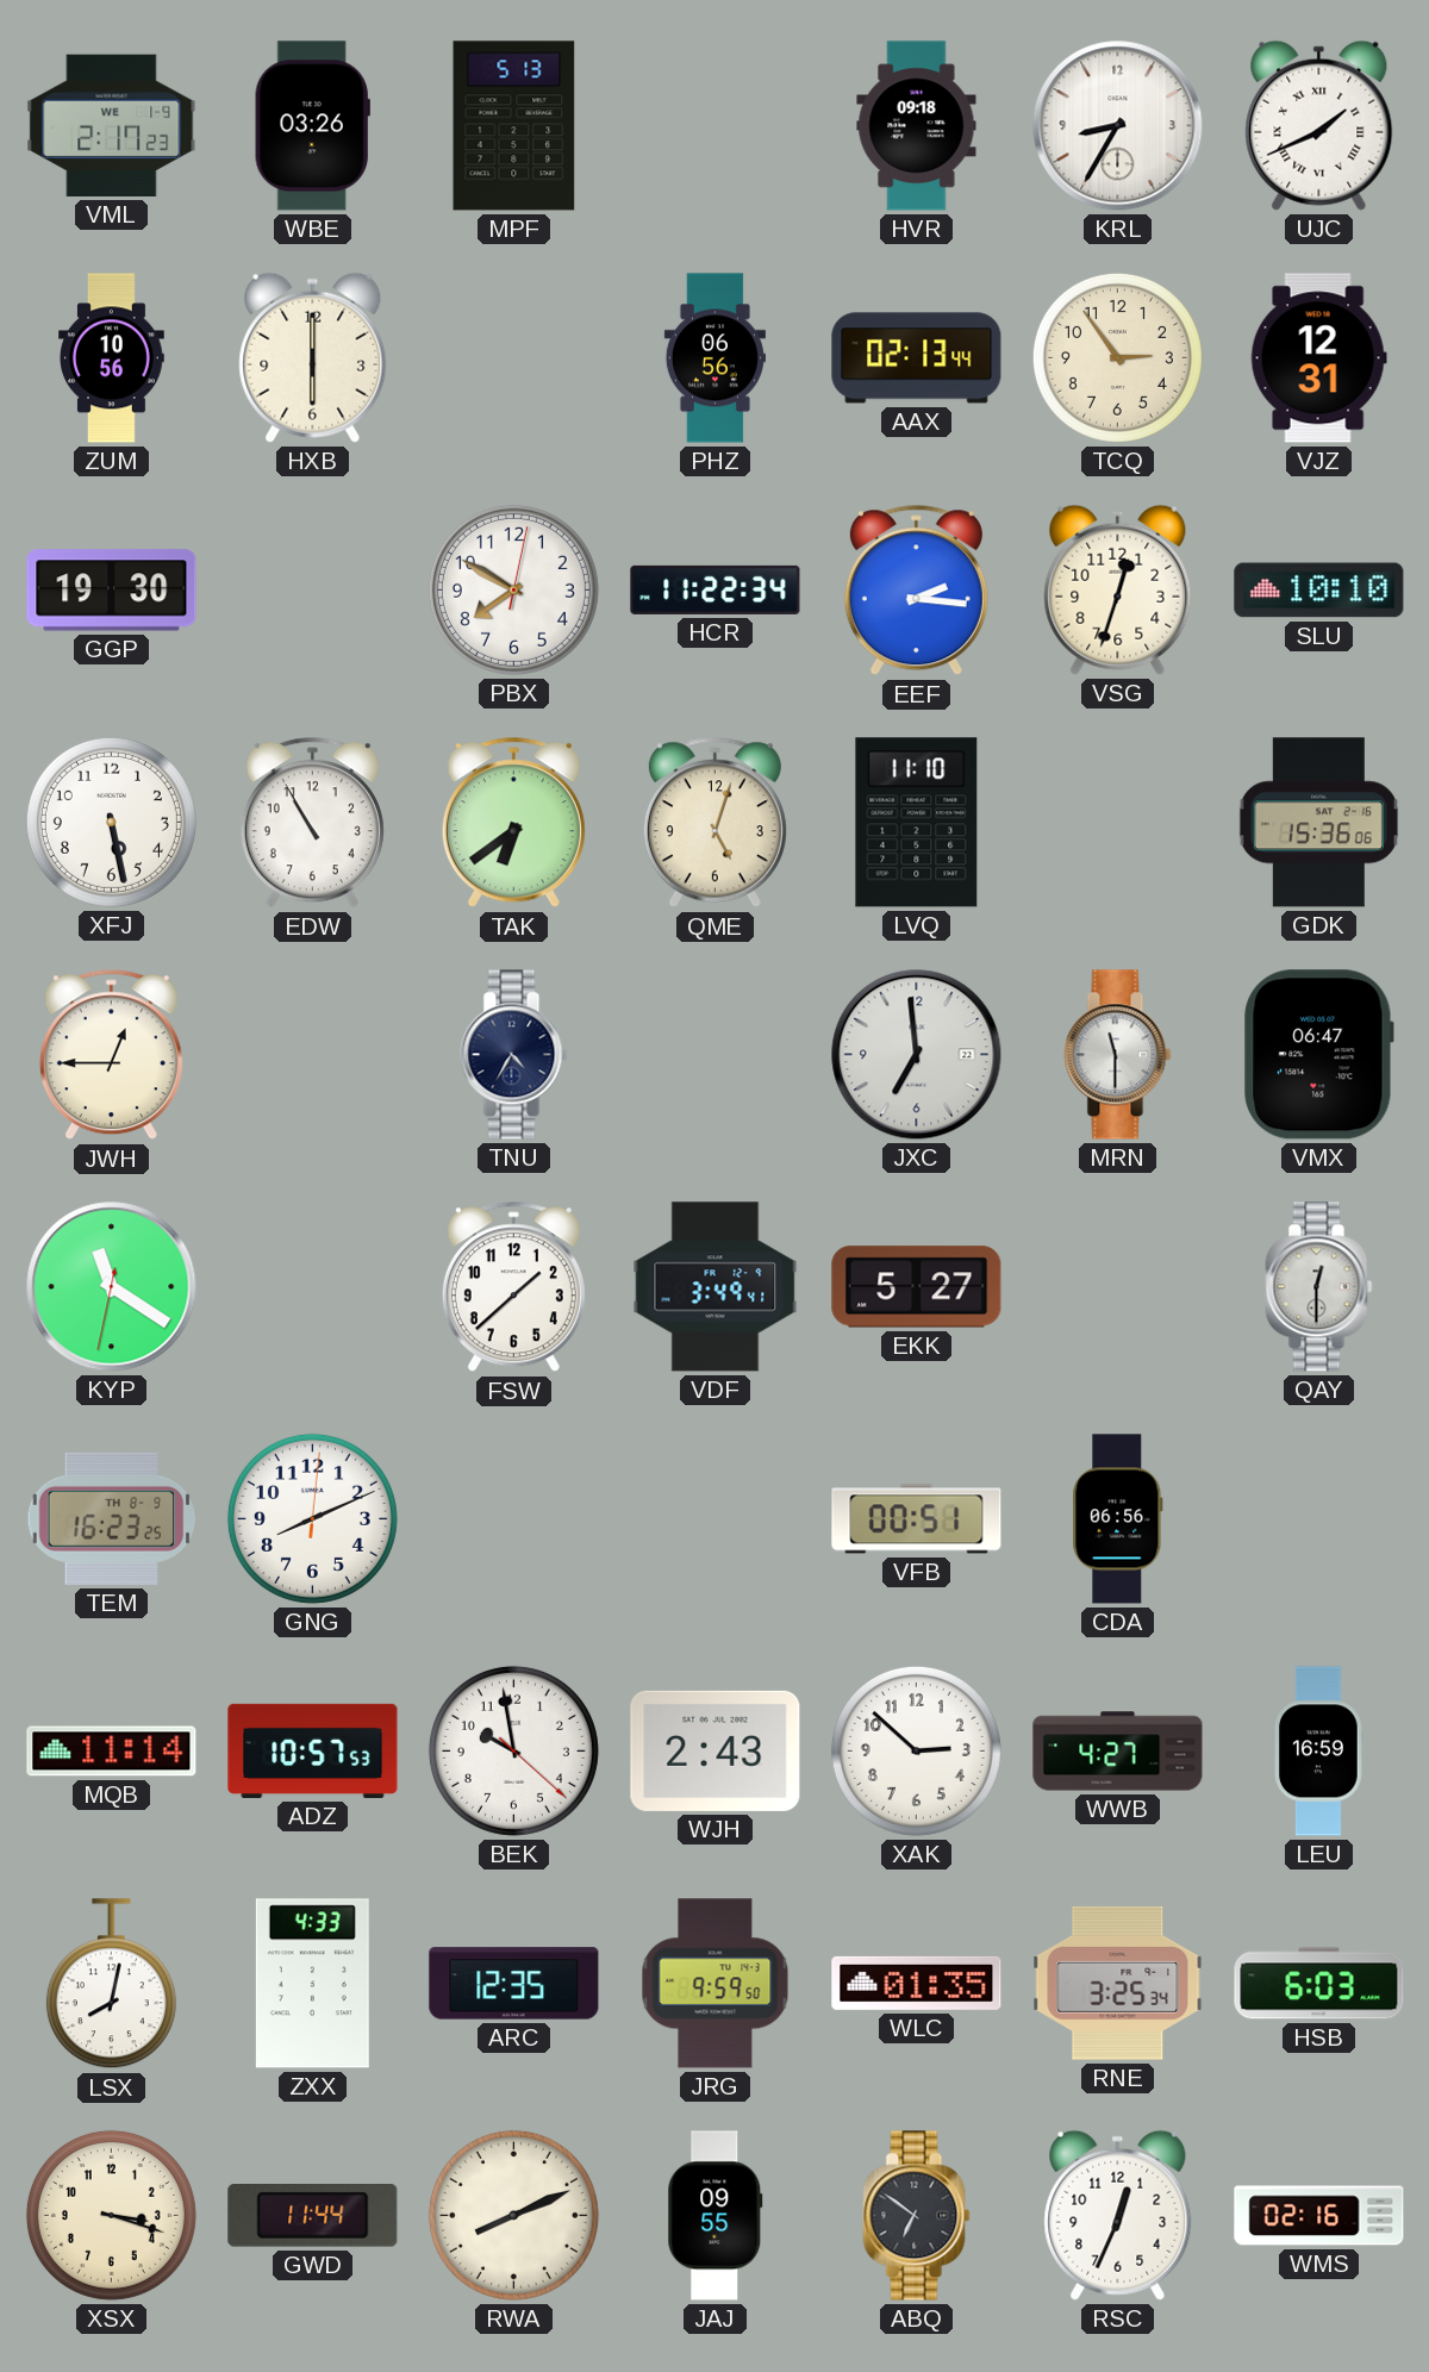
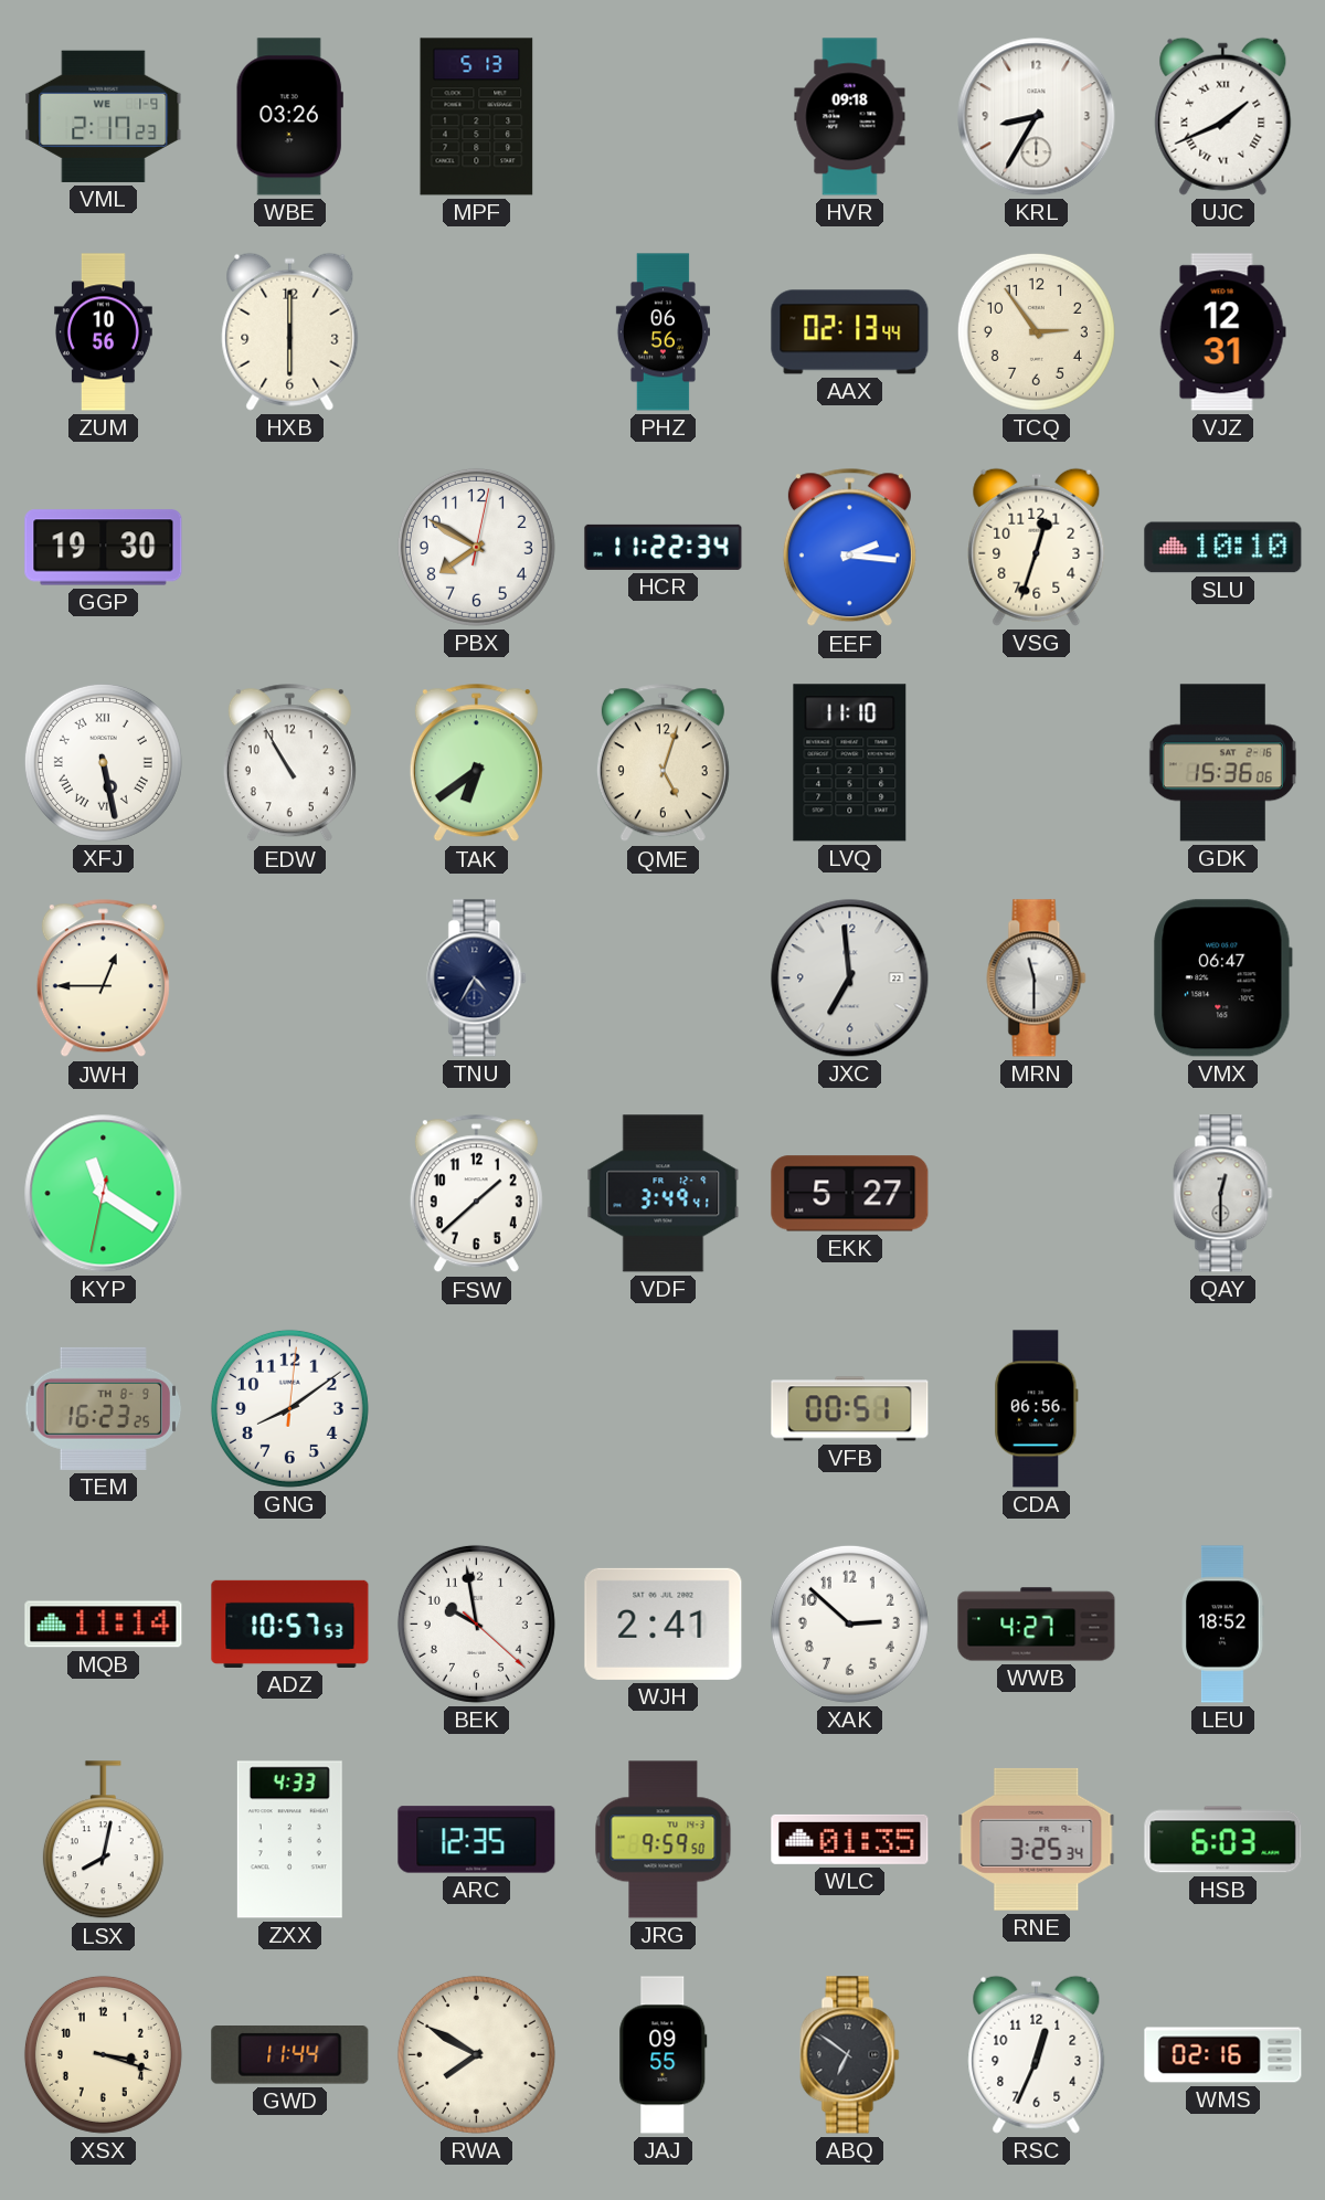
XFJ numerals: Arabic -> Roman (103, 762)
GNG: 8:11 -> 8:09 (289, 1408)
WJH: 2:43 -> 2:41 (664, 1623)
LEU: 16:59 -> 18:52 (1223, 1625)
RWA: 8:11 -> 7:50 (476, 2054)
